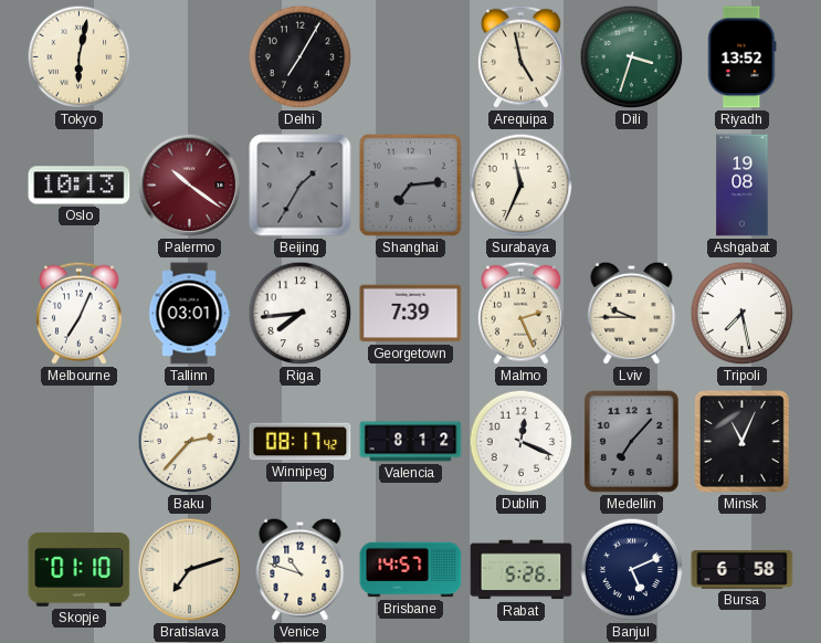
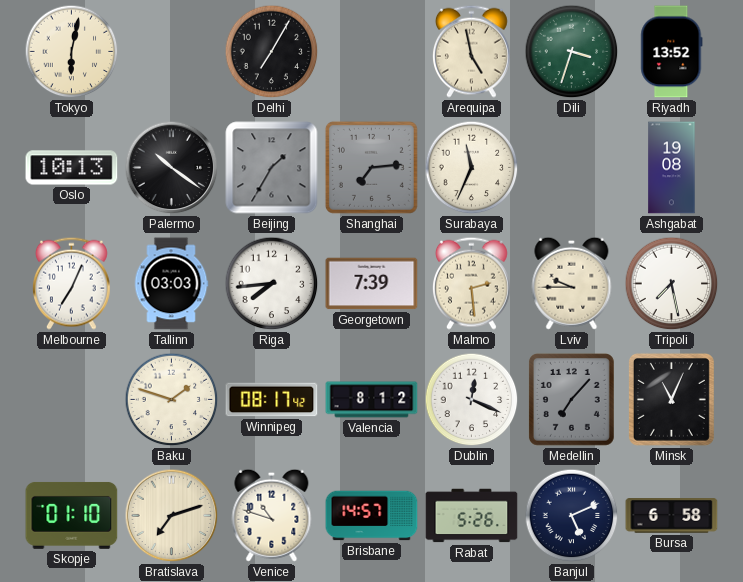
Palermo dial: burgundy -> black (172, 168)
Tallinn: 03:01 -> 03:03 (171, 284)
Malmo: 2:26 -> 2:29 (471, 283)
Baku: 2:37 -> 1:48 (172, 400)
